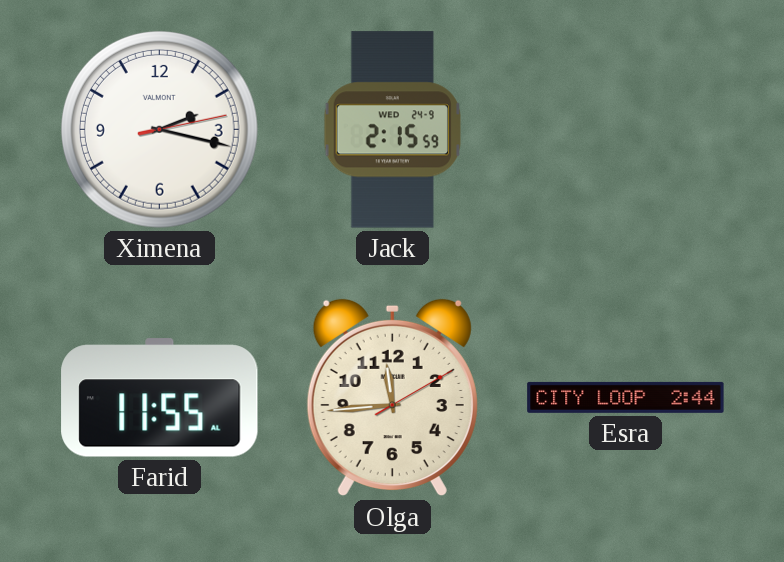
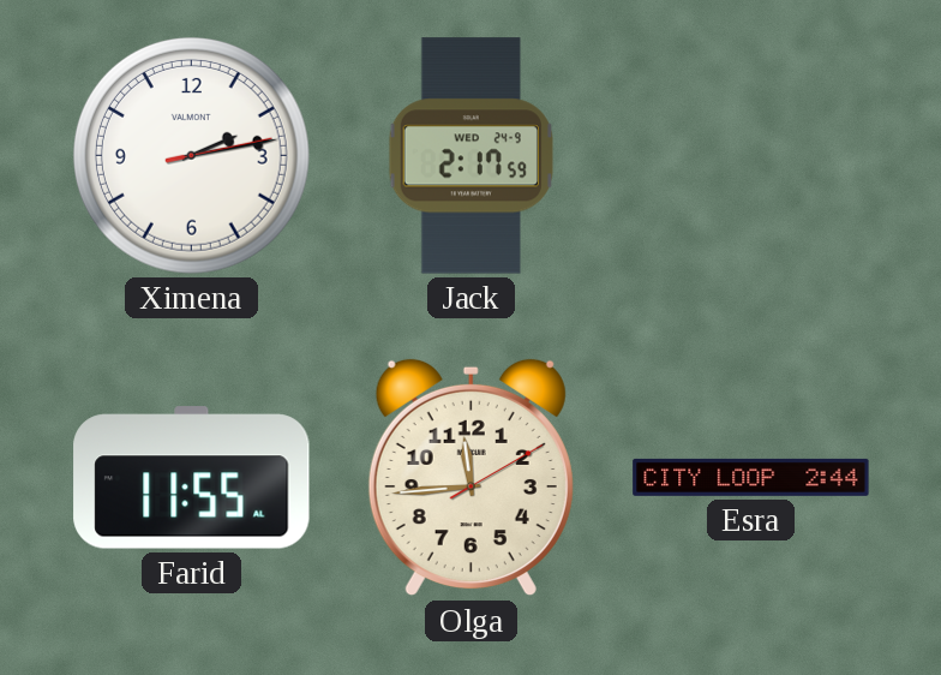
Ximena: 2:17 -> 2:13 (191, 155)
Jack: 2:15 -> 2:17 (470, 156)
